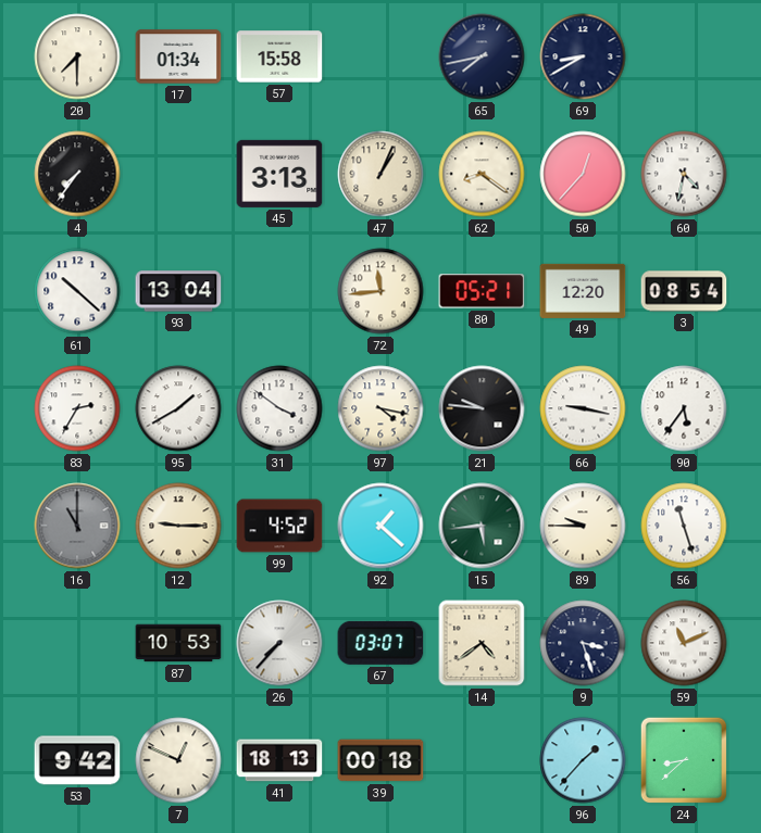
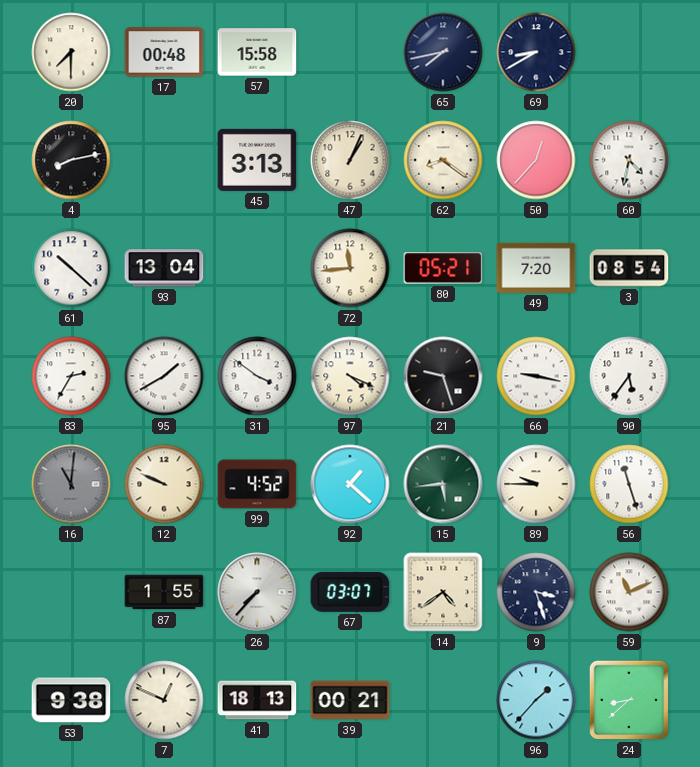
17: 01:34 -> 00:48 (164, 52)
4: 7:36 -> 8:13 (71, 160)
49: 12:20 -> 7:20 (536, 268)
97: 4:17 -> 4:19 (350, 376)
21: 9:46 -> 9:27 (443, 376)
16: 11:00 -> 11:01 (71, 484)
12: 9:15 -> 9:49 (164, 484)
87: 10:53 -> 1:55 (164, 592)
53: 9:42 -> 9:38 (71, 700)
39: 00:18 -> 00:21 (350, 700)
